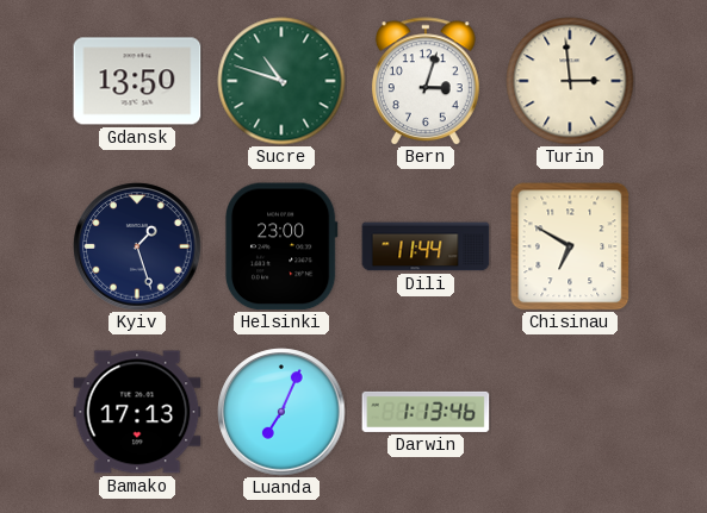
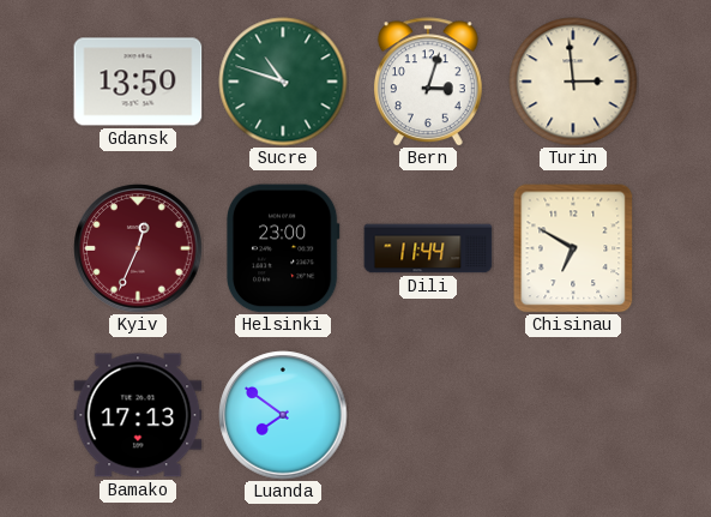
Kyiv: 1:27 -> 12:34 (138, 248)
Kyiv dial: navy -> burgundy (138, 248)
Luanda: 7:04 -> 7:51 (283, 415)
Darwin: 1:13 -> none (426, 412)
